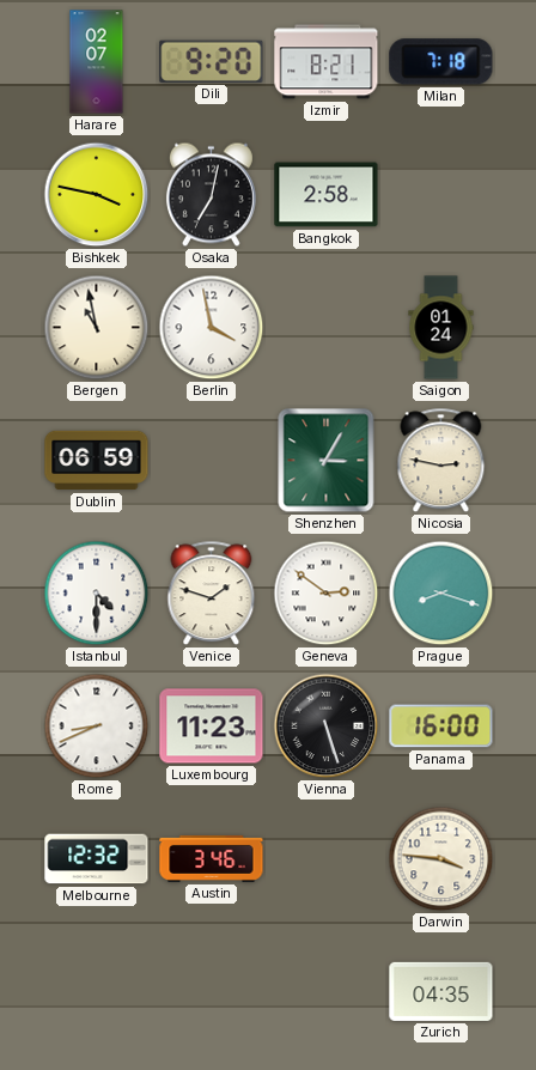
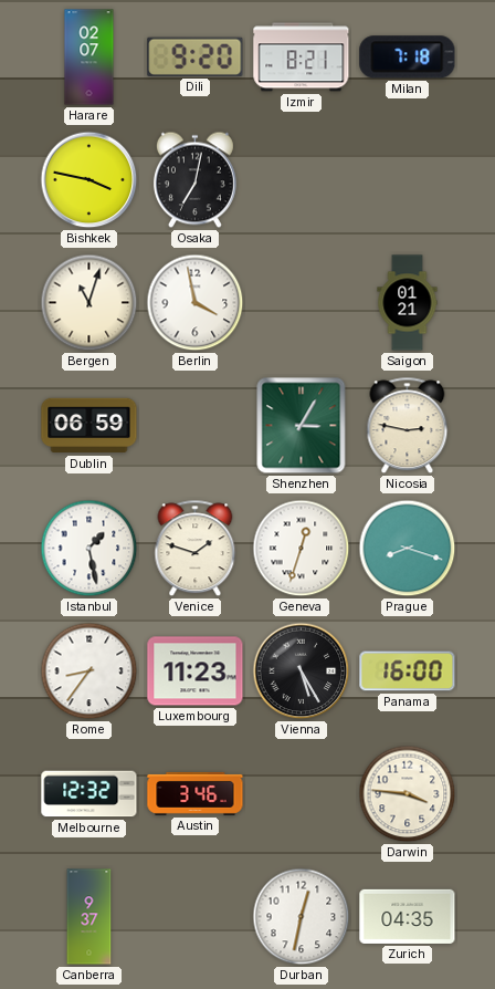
Bangkok: 2:58 -> none (327, 195)
Bergen: 10:58 -> 11:03 (89, 303)
Saigon: 01:24 -> 01:21 (408, 303)
Istanbul: 4:30 -> 1:28 (89, 549)
Geneva: 2:51 -> 12:33 (302, 549)
Rome: 8:41 -> 8:36 (89, 672)
Vienna: 5:27 -> 5:25 (302, 672)
Canberra: none -> 9:37 (89, 917)
Durban: none -> 12:32 (302, 917)
